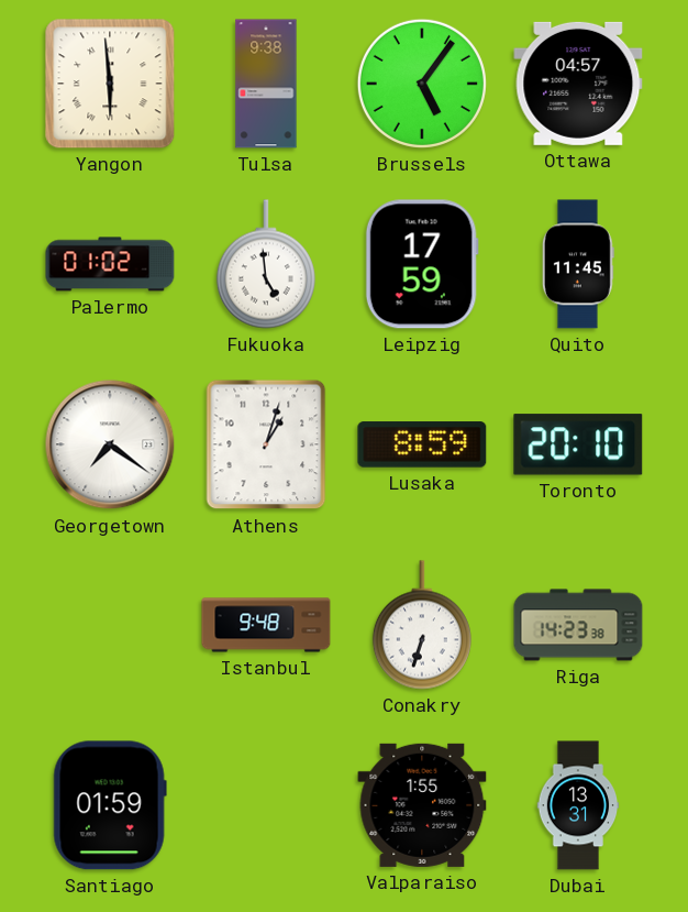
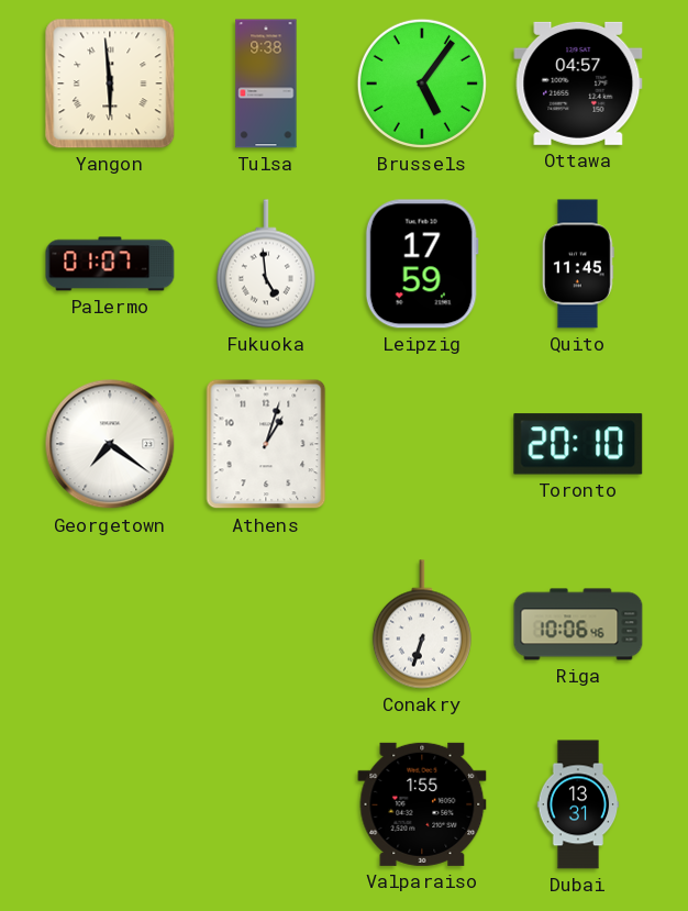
Palermo: 01:02 -> 01:07 (110, 264)
Lusaka: 8:59 -> none (422, 444)
Istanbul: 9:48 -> none (266, 625)
Riga: 14:23 -> 10:06 (578, 624)
Santiago: 01:59 -> none (110, 805)
